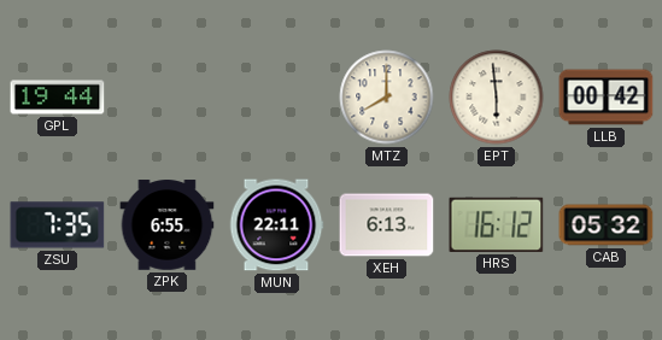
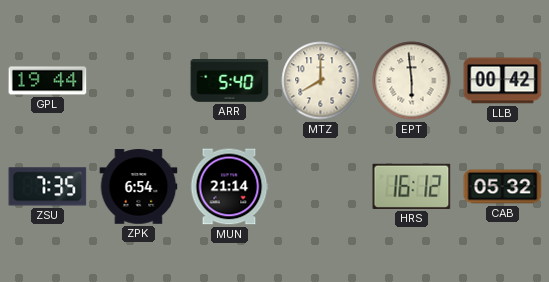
ARR: none -> 5:40 (230, 81)
ZPK: 6:55 -> 6:54 (139, 187)
MUN: 22:11 -> 21:14 (229, 187)
XEH: 6:13 -> none (387, 225)
